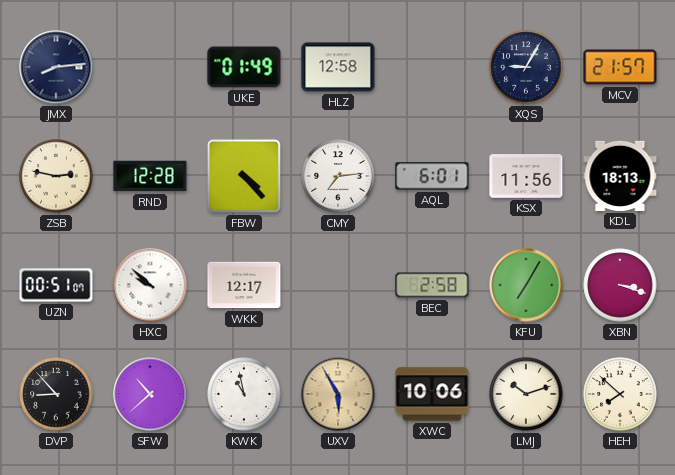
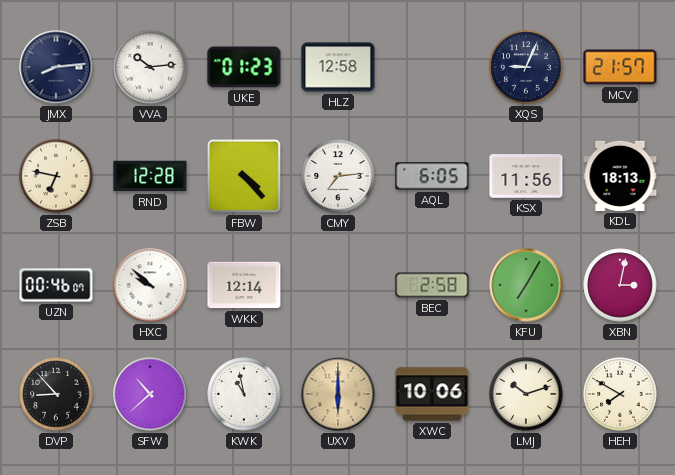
VVA: none -> 10:14 (150, 67)
UKE: 01:49 -> 01:23 (244, 67)
XQS: 9:05 -> 9:04 (526, 67)
ZSB: 2:47 -> 6:47 (56, 176)
AQL: 6:01 -> 6:05 (432, 176)
UZN: 00:51 -> 00:46 (56, 285)
WKK: 12:17 -> 12:14 (244, 285)
XBN: 3:18 -> 3:02 (620, 285)
UXV: 5:55 -> 6:00 (338, 394)
HEH: 7:52 -> 7:50 (620, 394)
